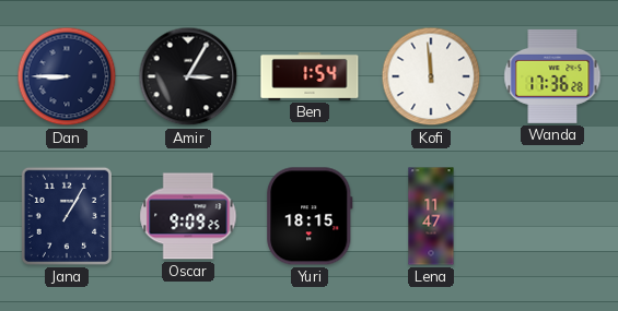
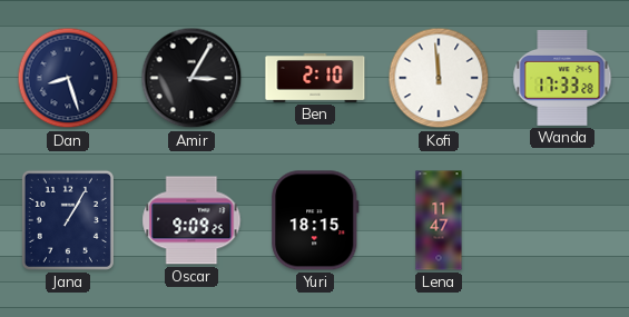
Dan: 8:45 -> 8:27 (68, 78)
Ben: 1:54 -> 2:10 (315, 78)
Wanda: 17:36 -> 17:33 (562, 78)
